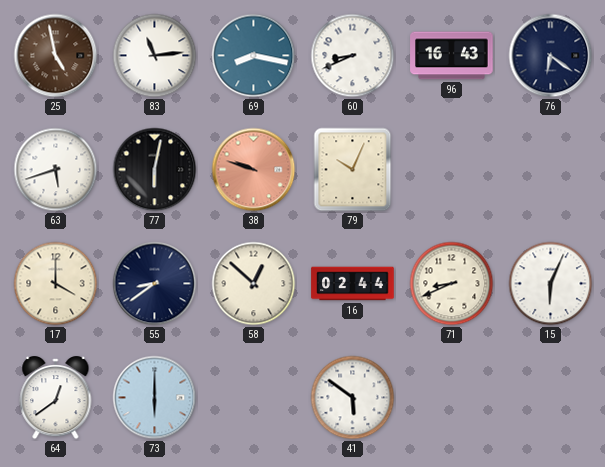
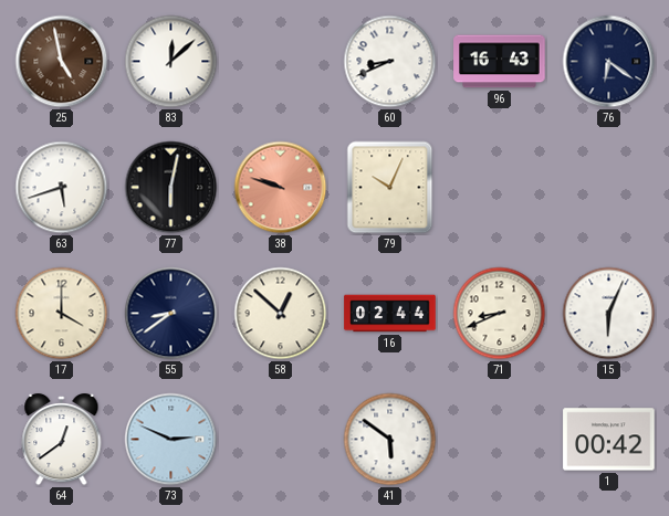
83: 11:14 -> 12:08 (171, 62)
69: 8:17 -> none (254, 56)
73: 6:00 -> 2:49 (171, 440)
1: none -> 00:42 (609, 440)
